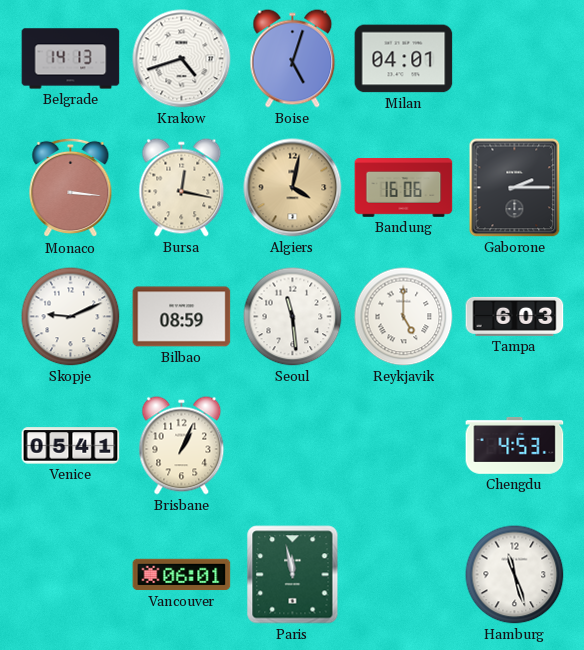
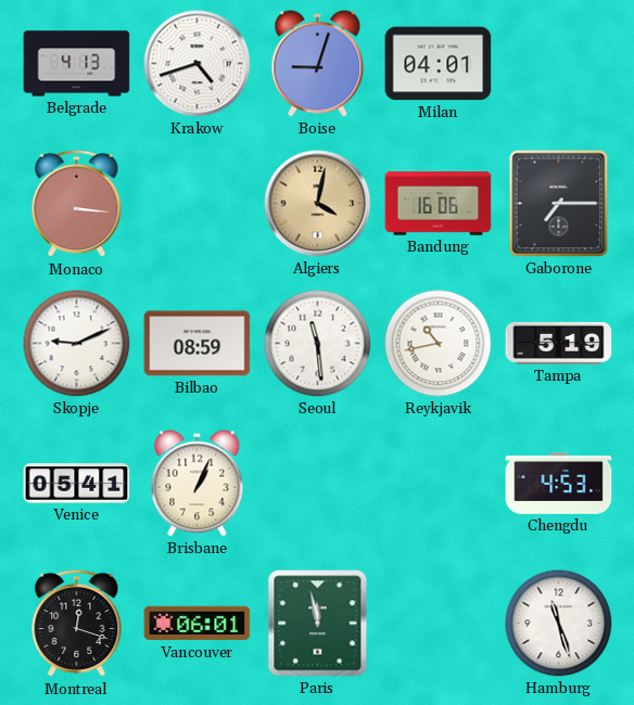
Belgrade: 14:13 -> 4:13 (77, 64)
Boise: 5:03 -> 9:03 (318, 64)
Bursa: 12:17 -> none (182, 188)
Gaborone: 2:15 -> 7:15 (559, 204)
Reykjavik: 5:00 -> 10:43 (439, 344)
Tampa: 6:03 -> 5:19 (559, 343)
Montreal: none -> 12:18 (77, 624)
